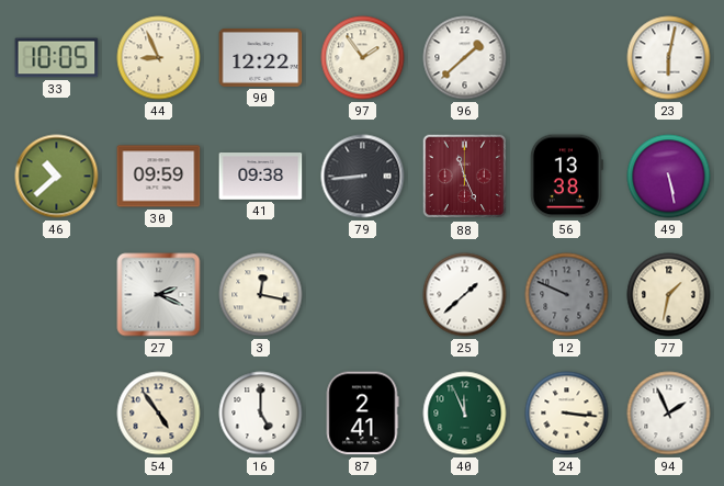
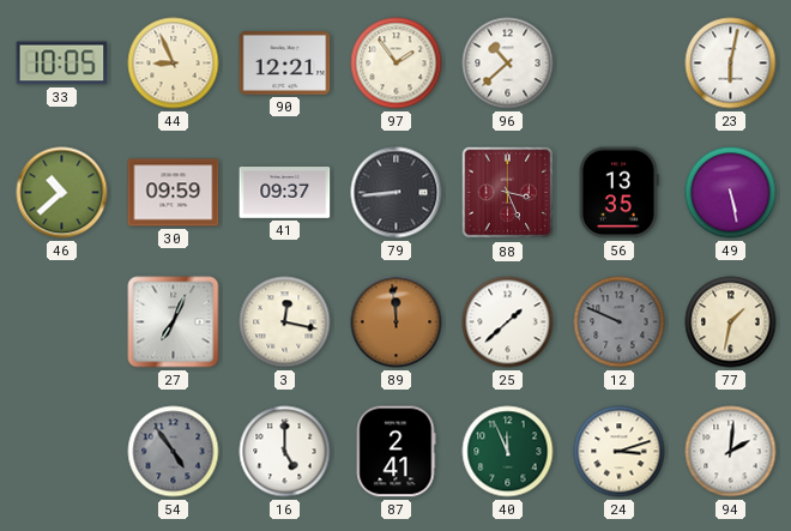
90: 12:22 -> 12:21 (285, 62)
96: 1:38 -> 10:38 (508, 64)
41: 09:38 -> 09:37 (285, 193)
88: 11:26 -> 3:26 (508, 193)
56: 13:38 -> 13:35 (618, 193)
27: 2:19 -> 7:04 (174, 322)
89: none -> 11:59 (397, 322)
54 dial: cream -> grey (174, 452)
24: 3:16 -> 3:12 (620, 452)
94: 1:56 -> 2:01 (731, 452)
